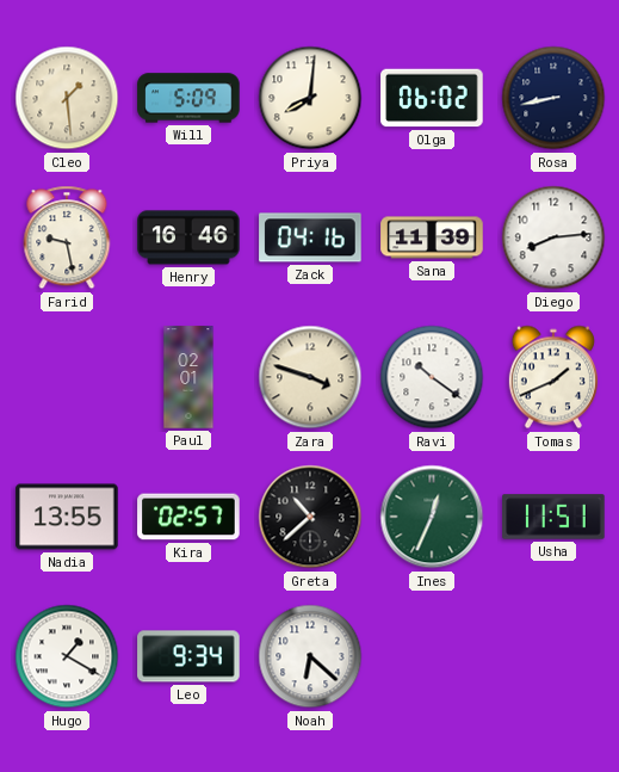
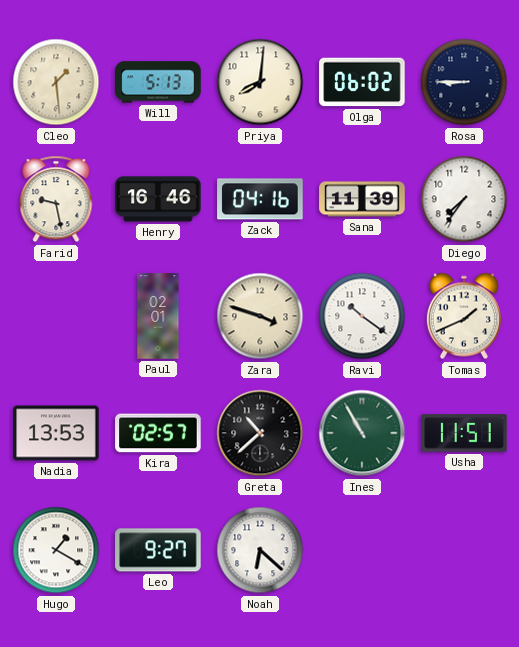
Will: 5:09 -> 5:13 (158, 82)
Rosa: 8:43 -> 8:45 (464, 82)
Diego: 8:14 -> 7:36 (464, 199)
Nadia: 13:55 -> 13:53 (56, 433)
Ines: 12:34 -> 10:55 (362, 433)
Leo: 9:34 -> 9:27 (158, 550)
